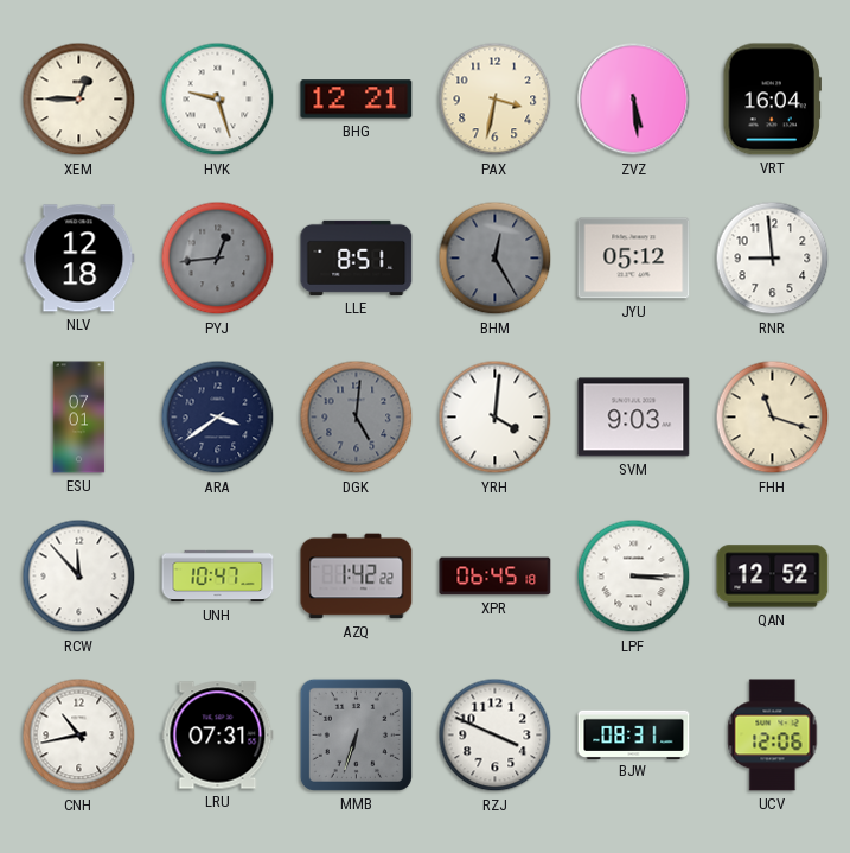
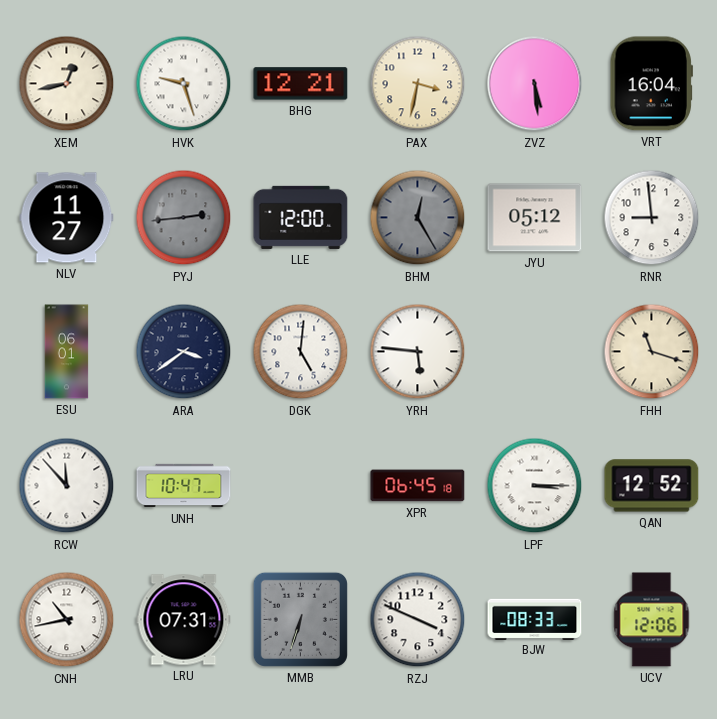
XEM: 12:45 -> 12:43 (67, 84)
NLV: 12:18 -> 11:27 (67, 218)
PYJ: 12:44 -> 2:44 (184, 218)
LLE: 8:51 -> 12:00 (301, 217)
ESU: 07:01 -> 06:01 (67, 352)
DGK dial: grey -> white (301, 352)
YRH: 4:01 -> 5:46 (418, 352)
SVM: 9:03 -> none (634, 418)
AZQ: 1:42 -> none (357, 577)
BJW: 08:31 -> 08:33 (535, 619)
